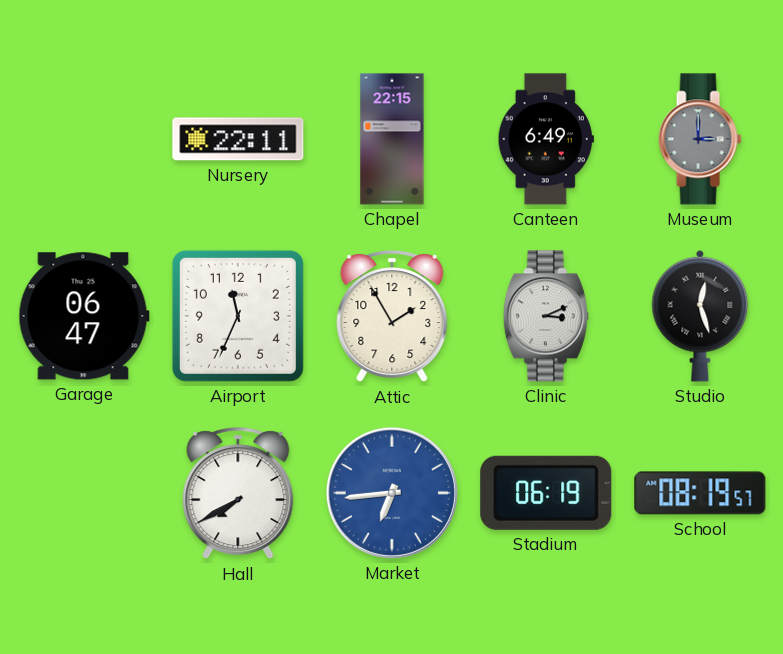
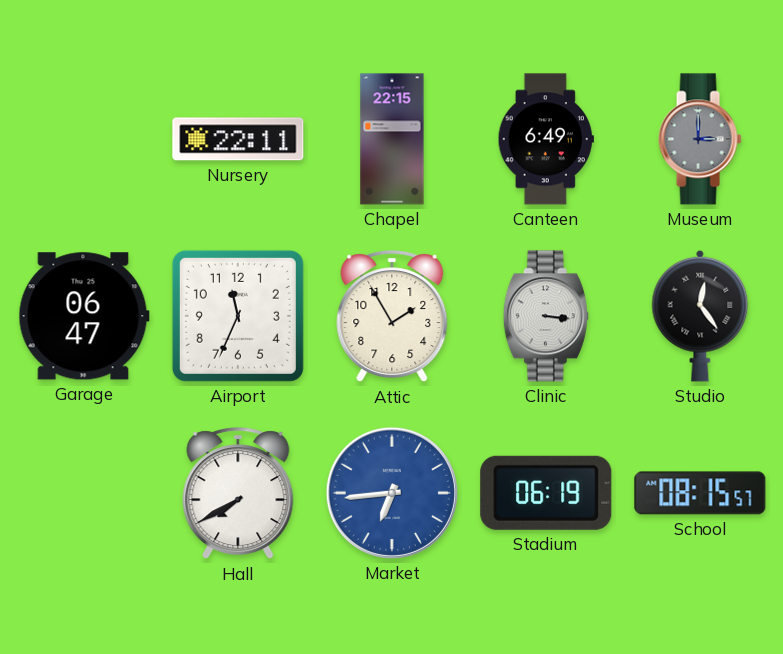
Clinic: 3:11 -> 3:16 (546, 316)
Studio: 12:27 -> 12:24 (700, 316)
School: 08:19 -> 08:15 (700, 493)
